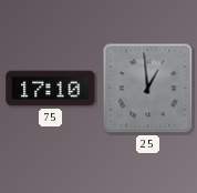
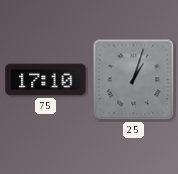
25: 12:59 -> 1:03 (134, 80)
